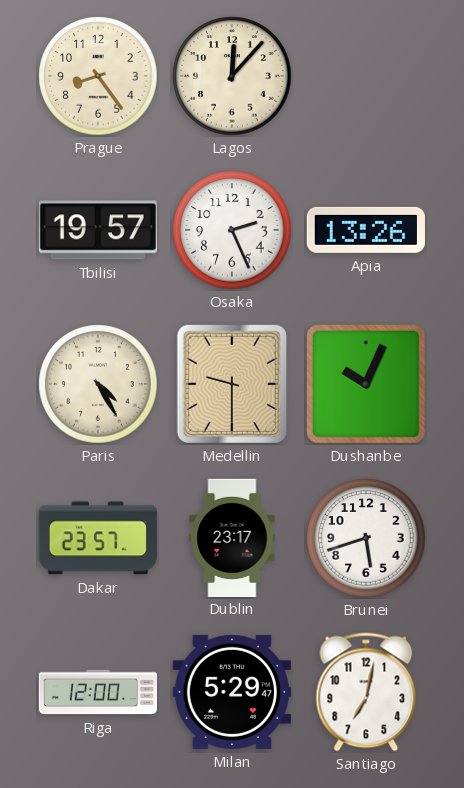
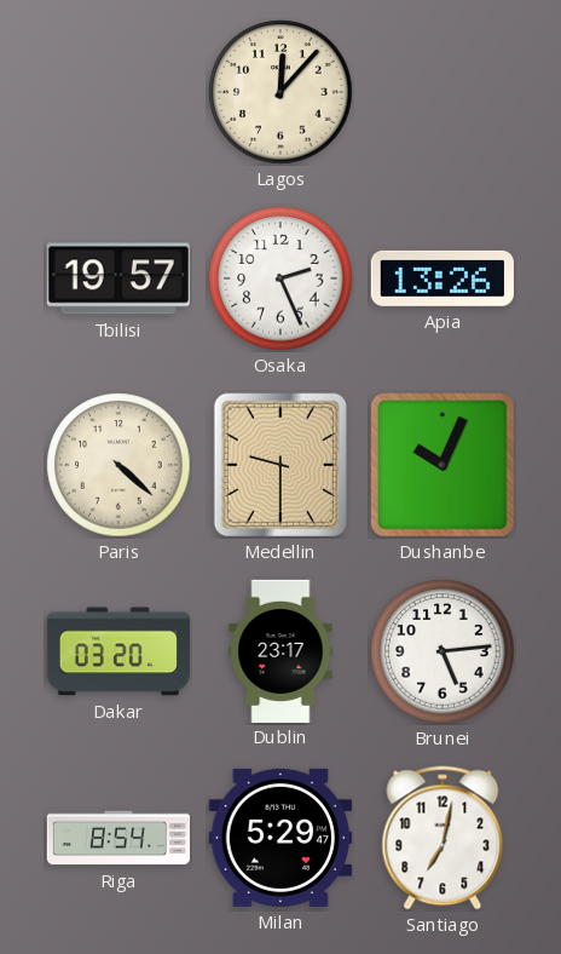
Prague: 8:24 -> none (98, 76)
Paris: 4:25 -> 4:22 (118, 465)
Dakar: 23:57 -> 03:20 (118, 651)
Brunei: 5:42 -> 5:14 (443, 651)
Riga: 12:00 -> 8:54 (117, 838)
